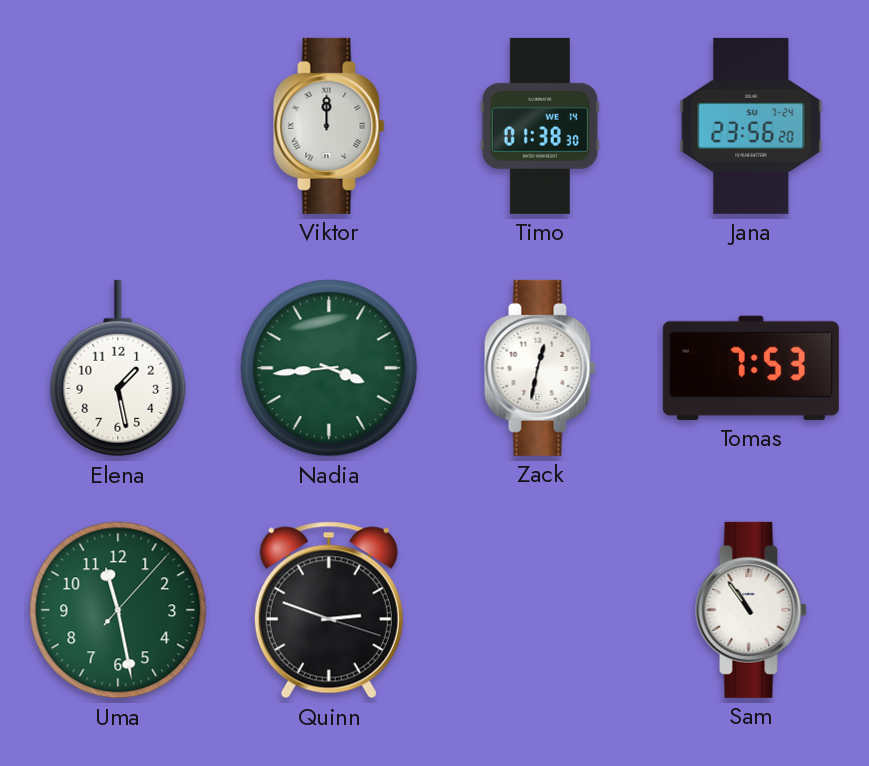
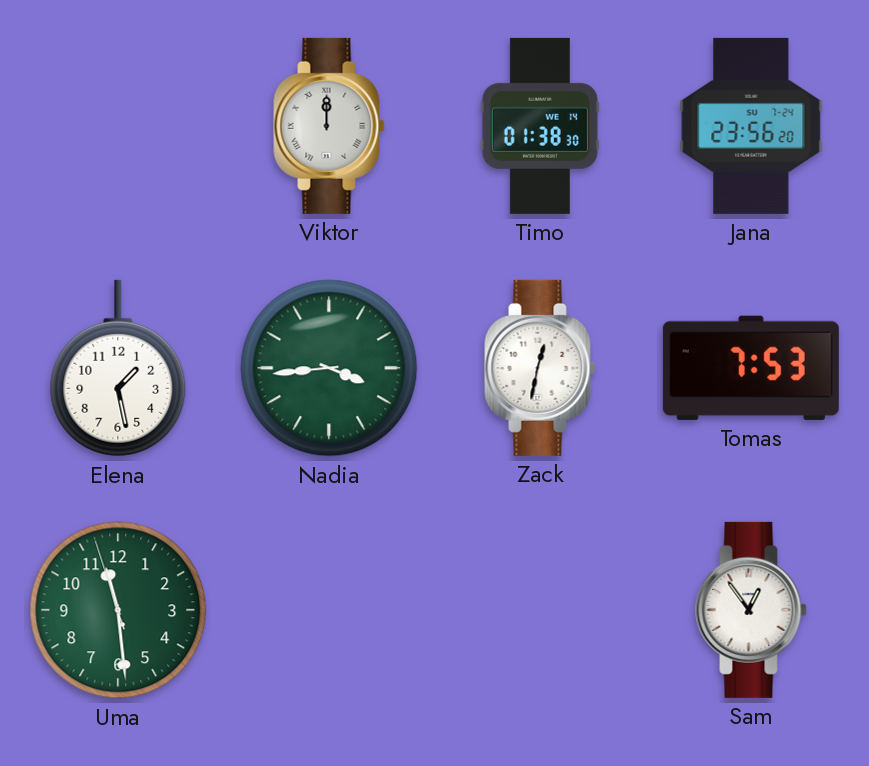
Uma: 11:28:07 -> 11:28:57 (118, 610)
Quinn: 2:48 -> none (329, 610)
Sam: 10:54 -> 12:54 (751, 610)
